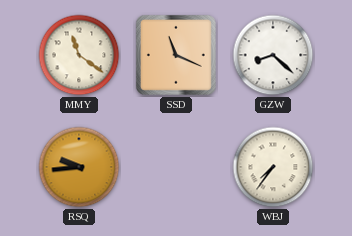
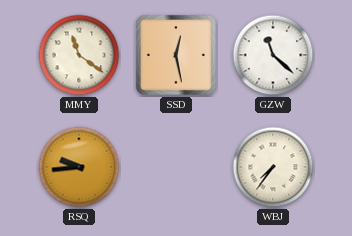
SSD: 11:19 -> 12:28 (176, 55)
GZW: 8:22 -> 11:22 (273, 55)
